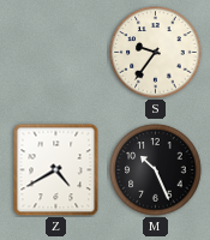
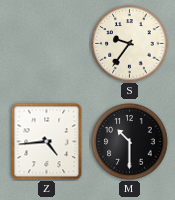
Z: 4:40 -> 4:44 (47, 141)
M: 10:26 -> 10:30 (130, 142)
